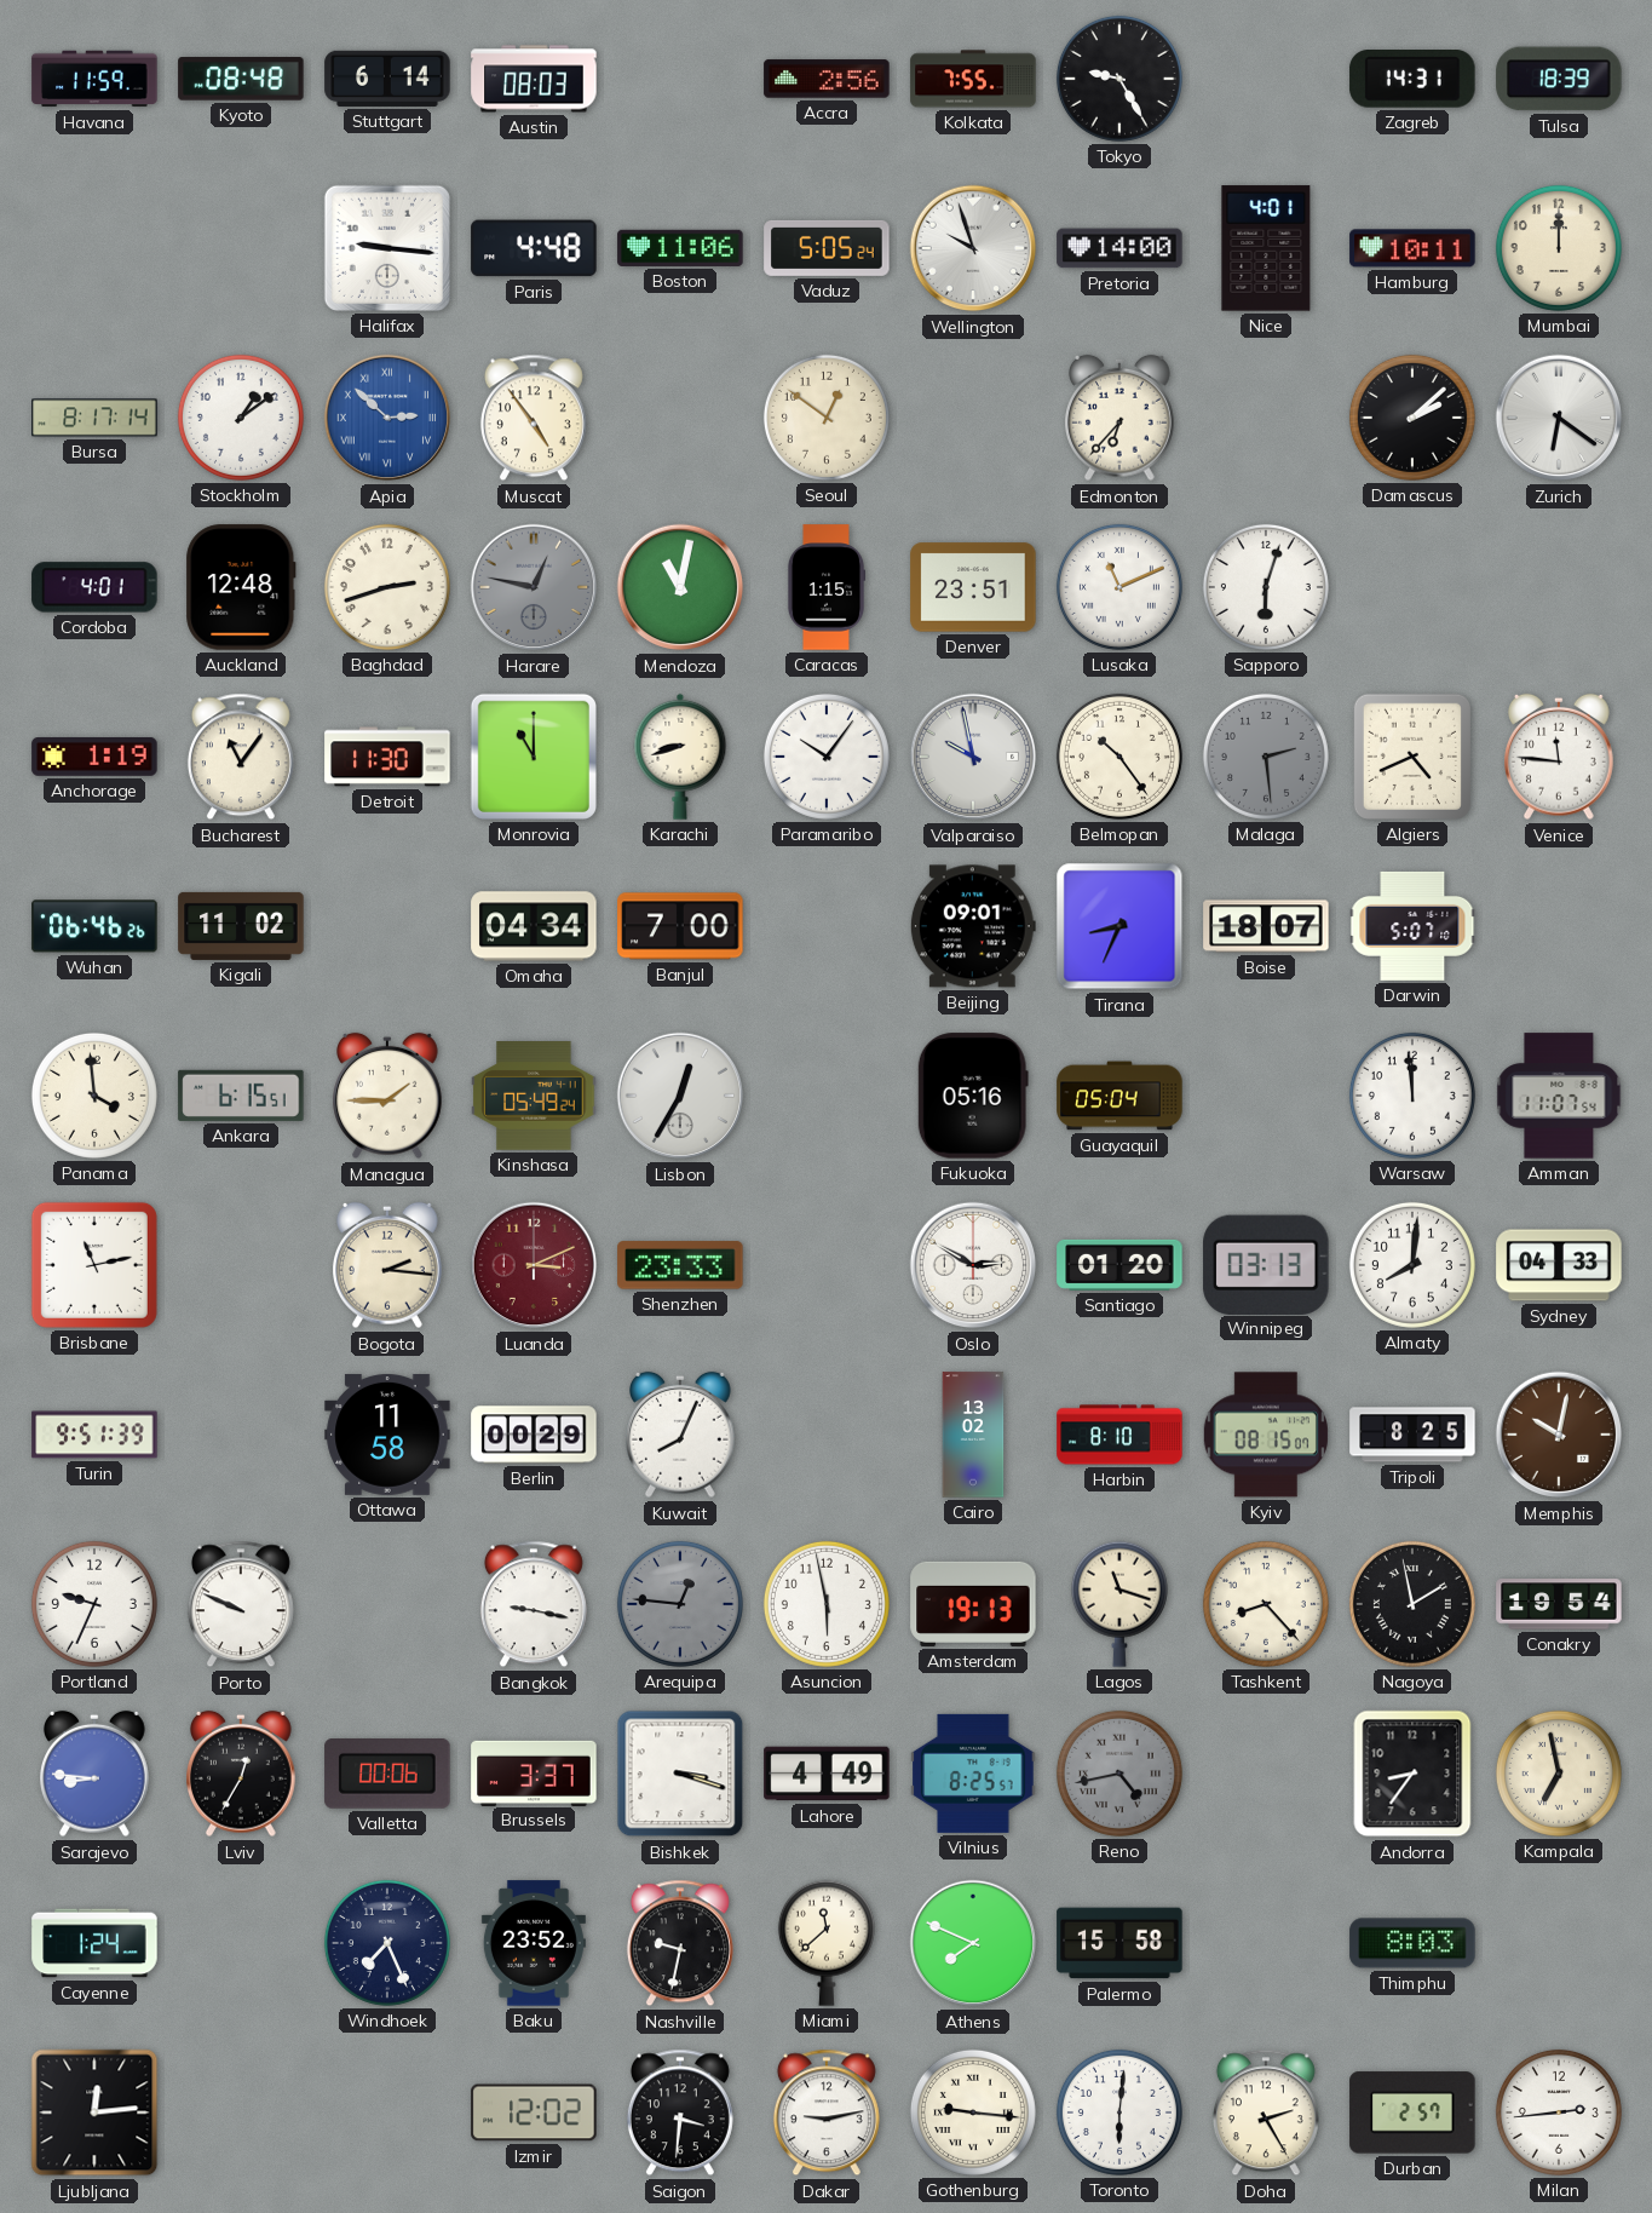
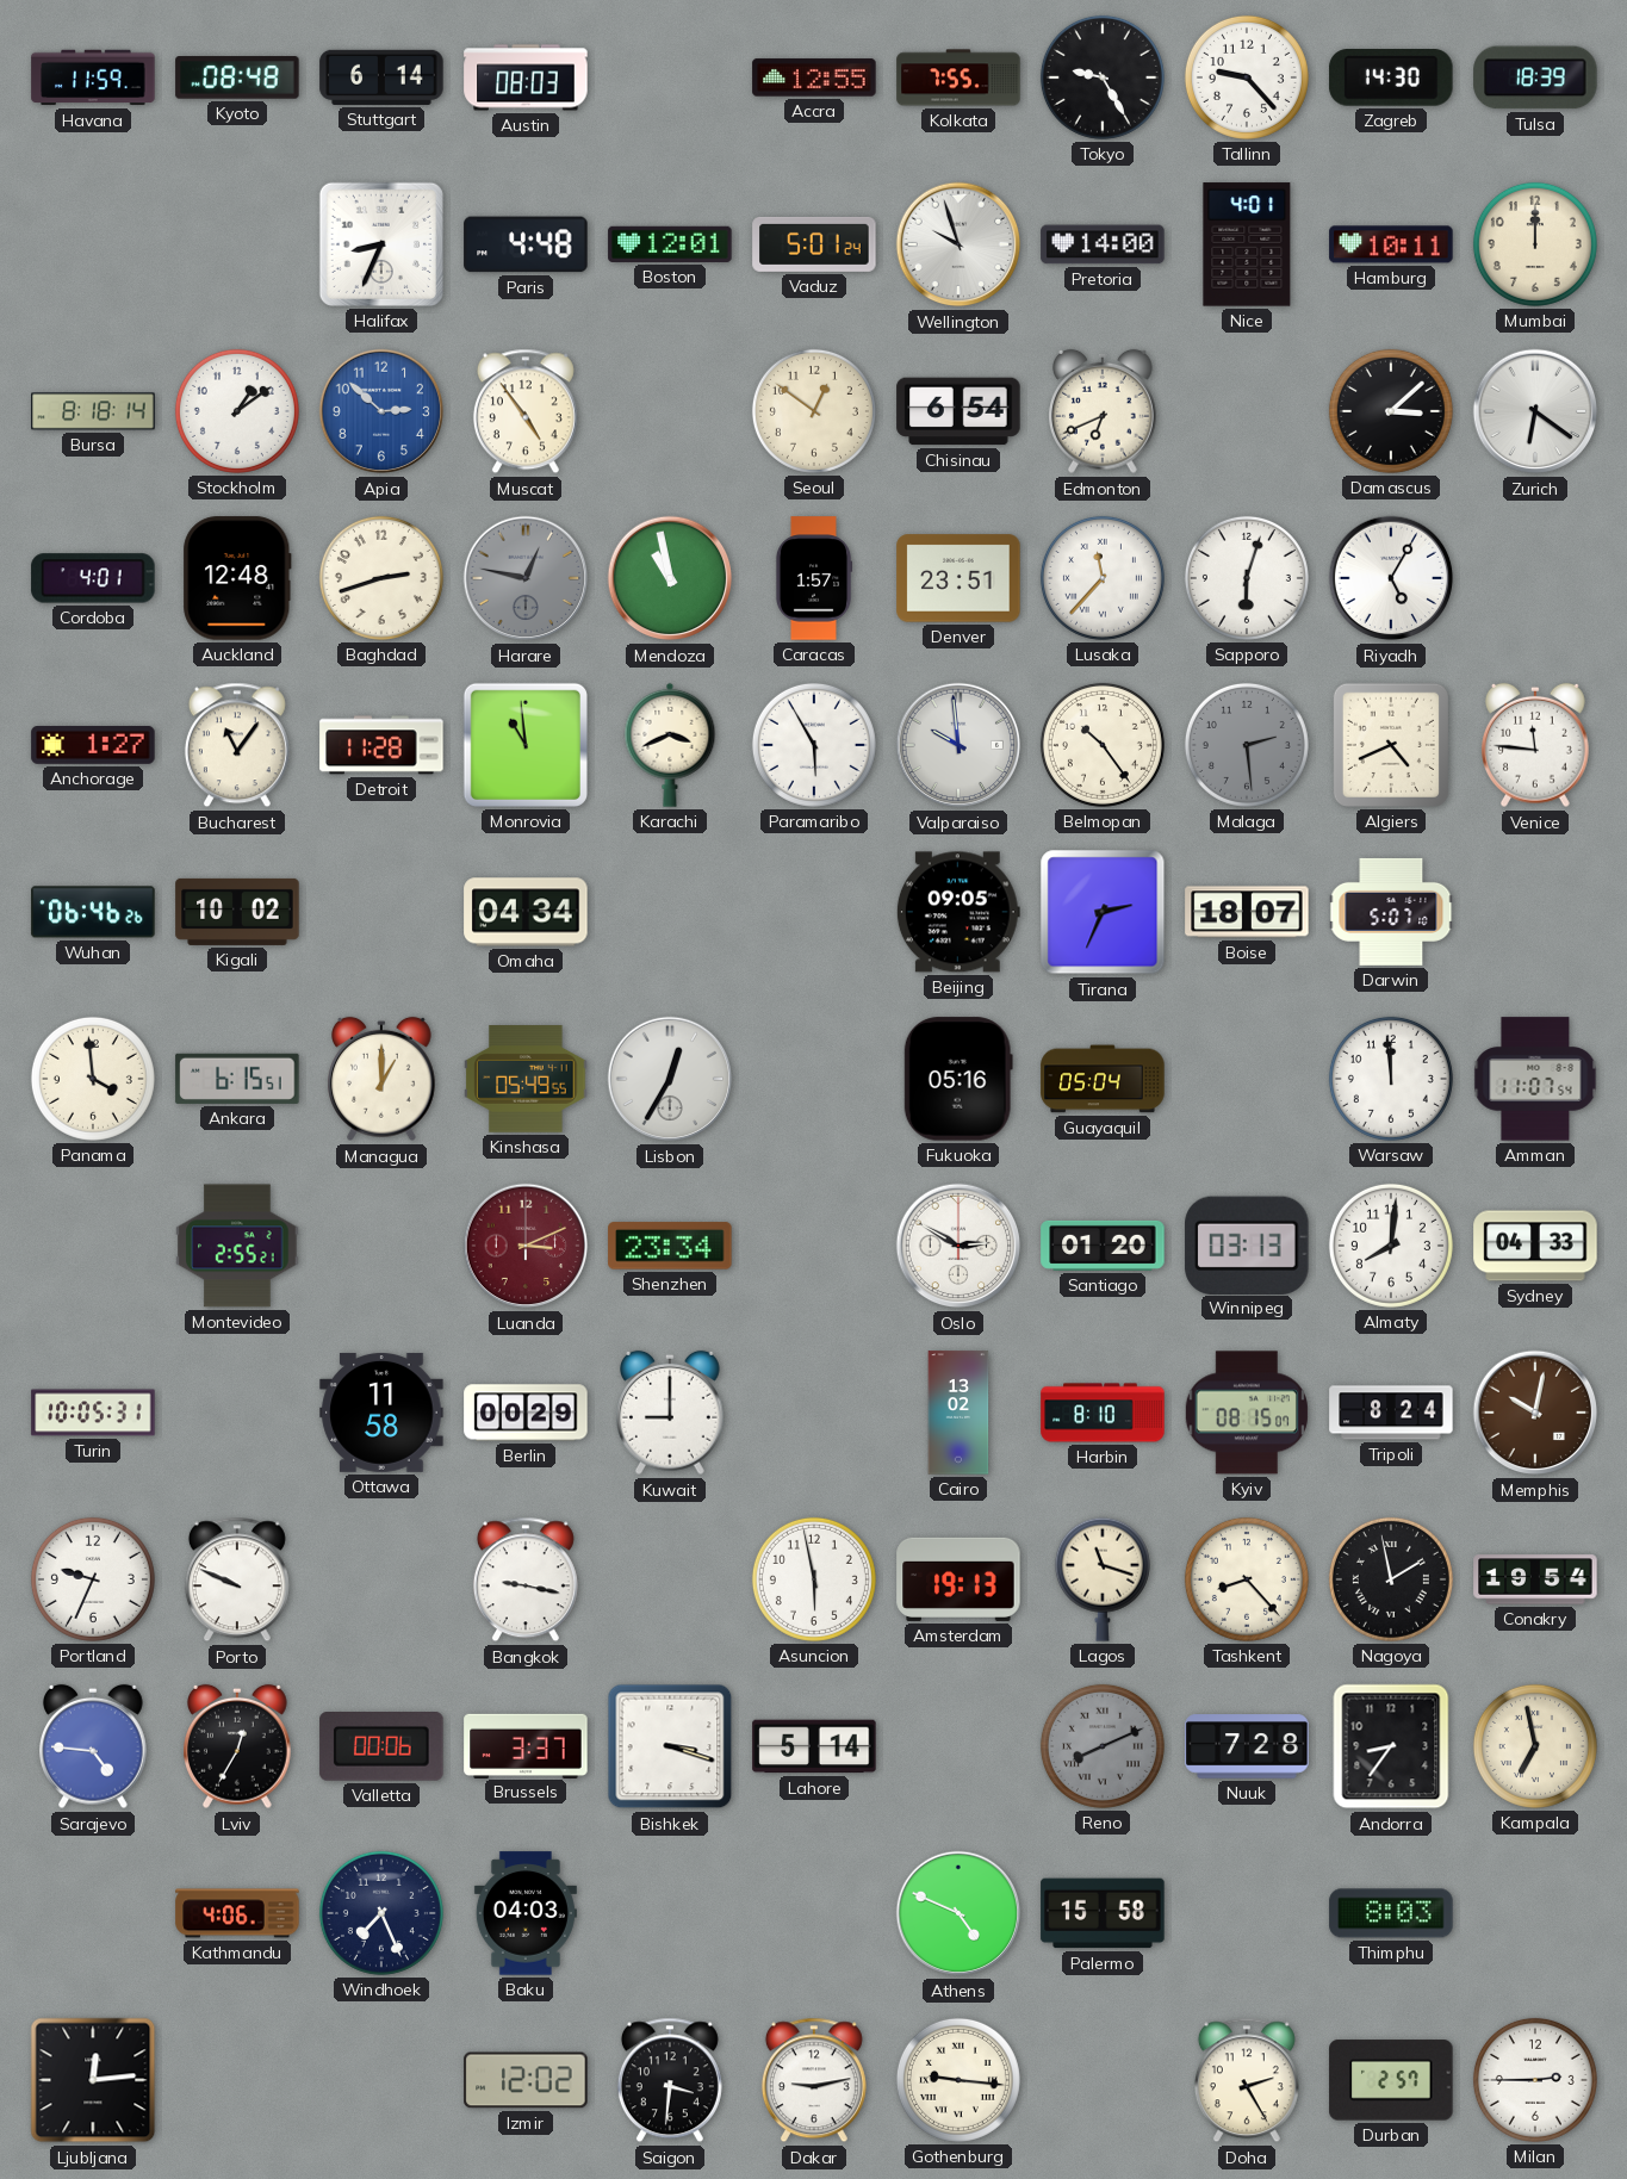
Accra: 2:56 -> 12:55 (814, 77)
Tallinn: none -> 9:23 (1247, 77)
Zagreb: 14:31 -> 14:30 (1391, 79)
Halifax: 9:16 -> 8:34 (381, 244)
Boston: 11:06 -> 12:01 (670, 244)
Vaduz: 5:05 -> 5:01 (814, 244)
Bursa: 8:17 -> 8:18 (93, 411)
Apia numerals: Roman -> Arabic (381, 411)
Chisinau: none -> 6:54 (958, 411)
Edmonton: 6:37 -> 6:41 (1104, 411)
Damascus: 2:08 -> 3:08 (1391, 411)
Mendoza: 11:02 -> 10:58 (670, 578)
Caracas: 1:15 -> 1:57 (814, 578)
Lusaka: 11:11 -> 11:37 (1103, 578)
Riyadh: none -> 5:05 (1391, 578)
Anchorage: 1:19 -> 1:27 (93, 745)
Detroit: 11:30 -> 11:28 (381, 745)
Monrovia: 11:00 -> 10:59 (526, 745)
Karachi: 8:42 -> 3:41 (670, 745)
Paramaribo: 10:06 -> 5:55 (814, 745)
Valparaiso: 9:58 -> 9:59 (958, 745)
Kigali: 11:02 -> 10:02 (237, 912)
Banjul: 7:00 -> none (680, 926)
Beijing: 09:01 -> 09:05 (958, 912)
Tirana: 8:34 -> 2:34 (1103, 912)
Managua: 1:45 -> 1:00 (383, 1079)
Kinshasa: 05:49:24 -> 05:49:55 (526, 1080)
Brisbane: 11:13 -> none (94, 1265)
Montevideo: none -> 2:55 (237, 1246)
Bogota: 2:16 -> none (388, 1265)
Shenzhen: 23:33 -> 23:34 (670, 1246)
Turin: 9:51 -> 10:05 (93, 1413)
Kuwait: 8:04 -> 9:00 (671, 1413)
Tripoli: 8:25 -> 8:24 (1391, 1413)
Arequipa: 12:46 -> none (680, 1604)
Sarajevo: 8:46 -> 4:46 (94, 1746)
Lahore: 4:49 -> 5:14 (814, 1746)
Vilnius: 8:25 -> none (973, 1774)
Reno: 4:43 -> 8:11 (1103, 1746)
Nuuk: none -> 7:28 (1247, 1746)
Cayenne: 1:24 -> none (94, 1943)
Kathmandu: none -> 4:06 (237, 1913)
Baku: 23:52 -> 04:03 (526, 1913)
Nashville: 9:32 -> none (680, 1943)
Miami: 11:38 -> none (827, 1943)
Athens: 7:49 -> 4:49 (958, 1913)
Toronto: 6:01 -> none (1119, 2113)
Milan: 2:44 -> 2:45 (1535, 2080)
